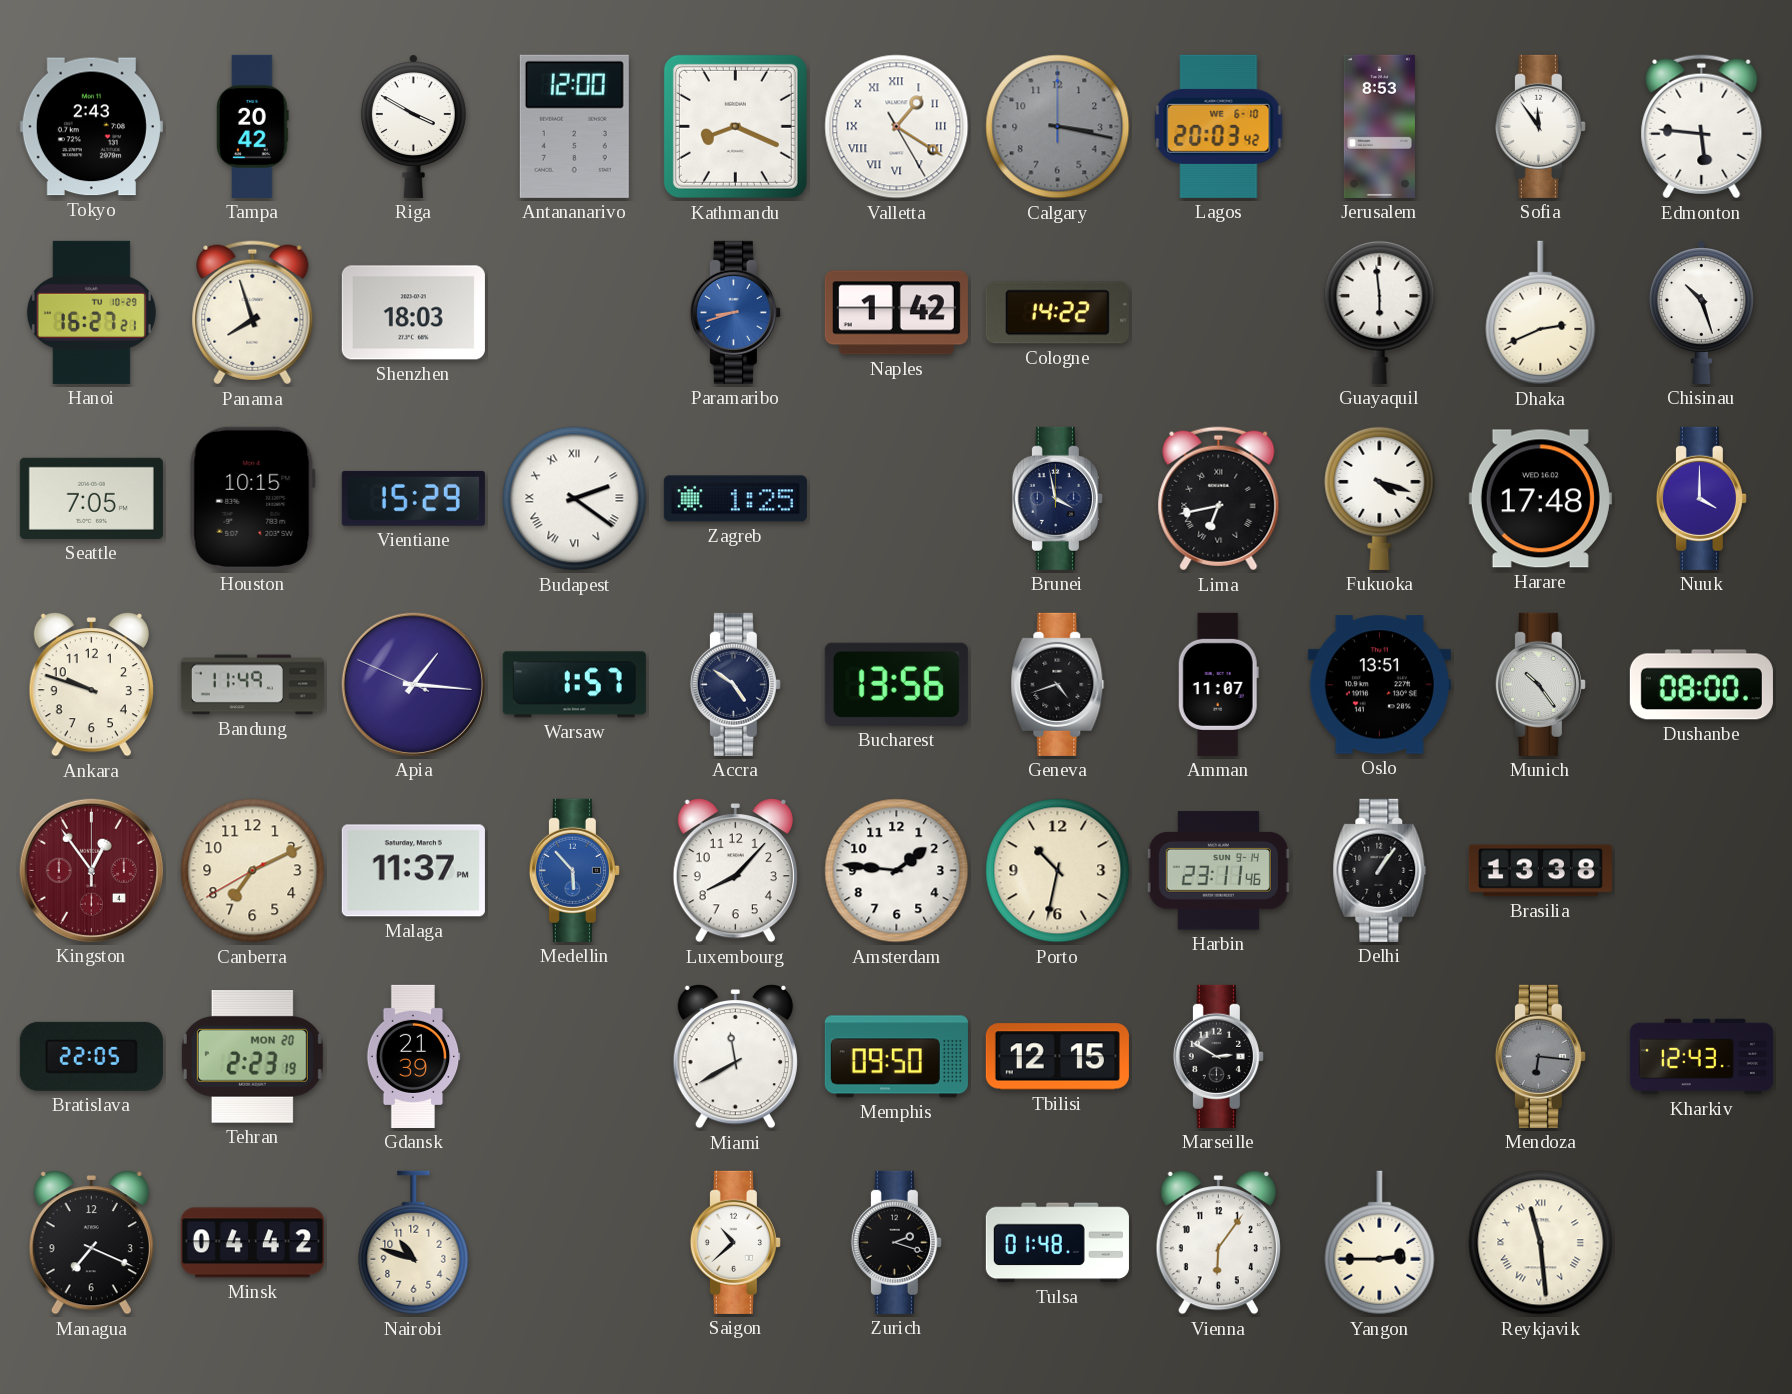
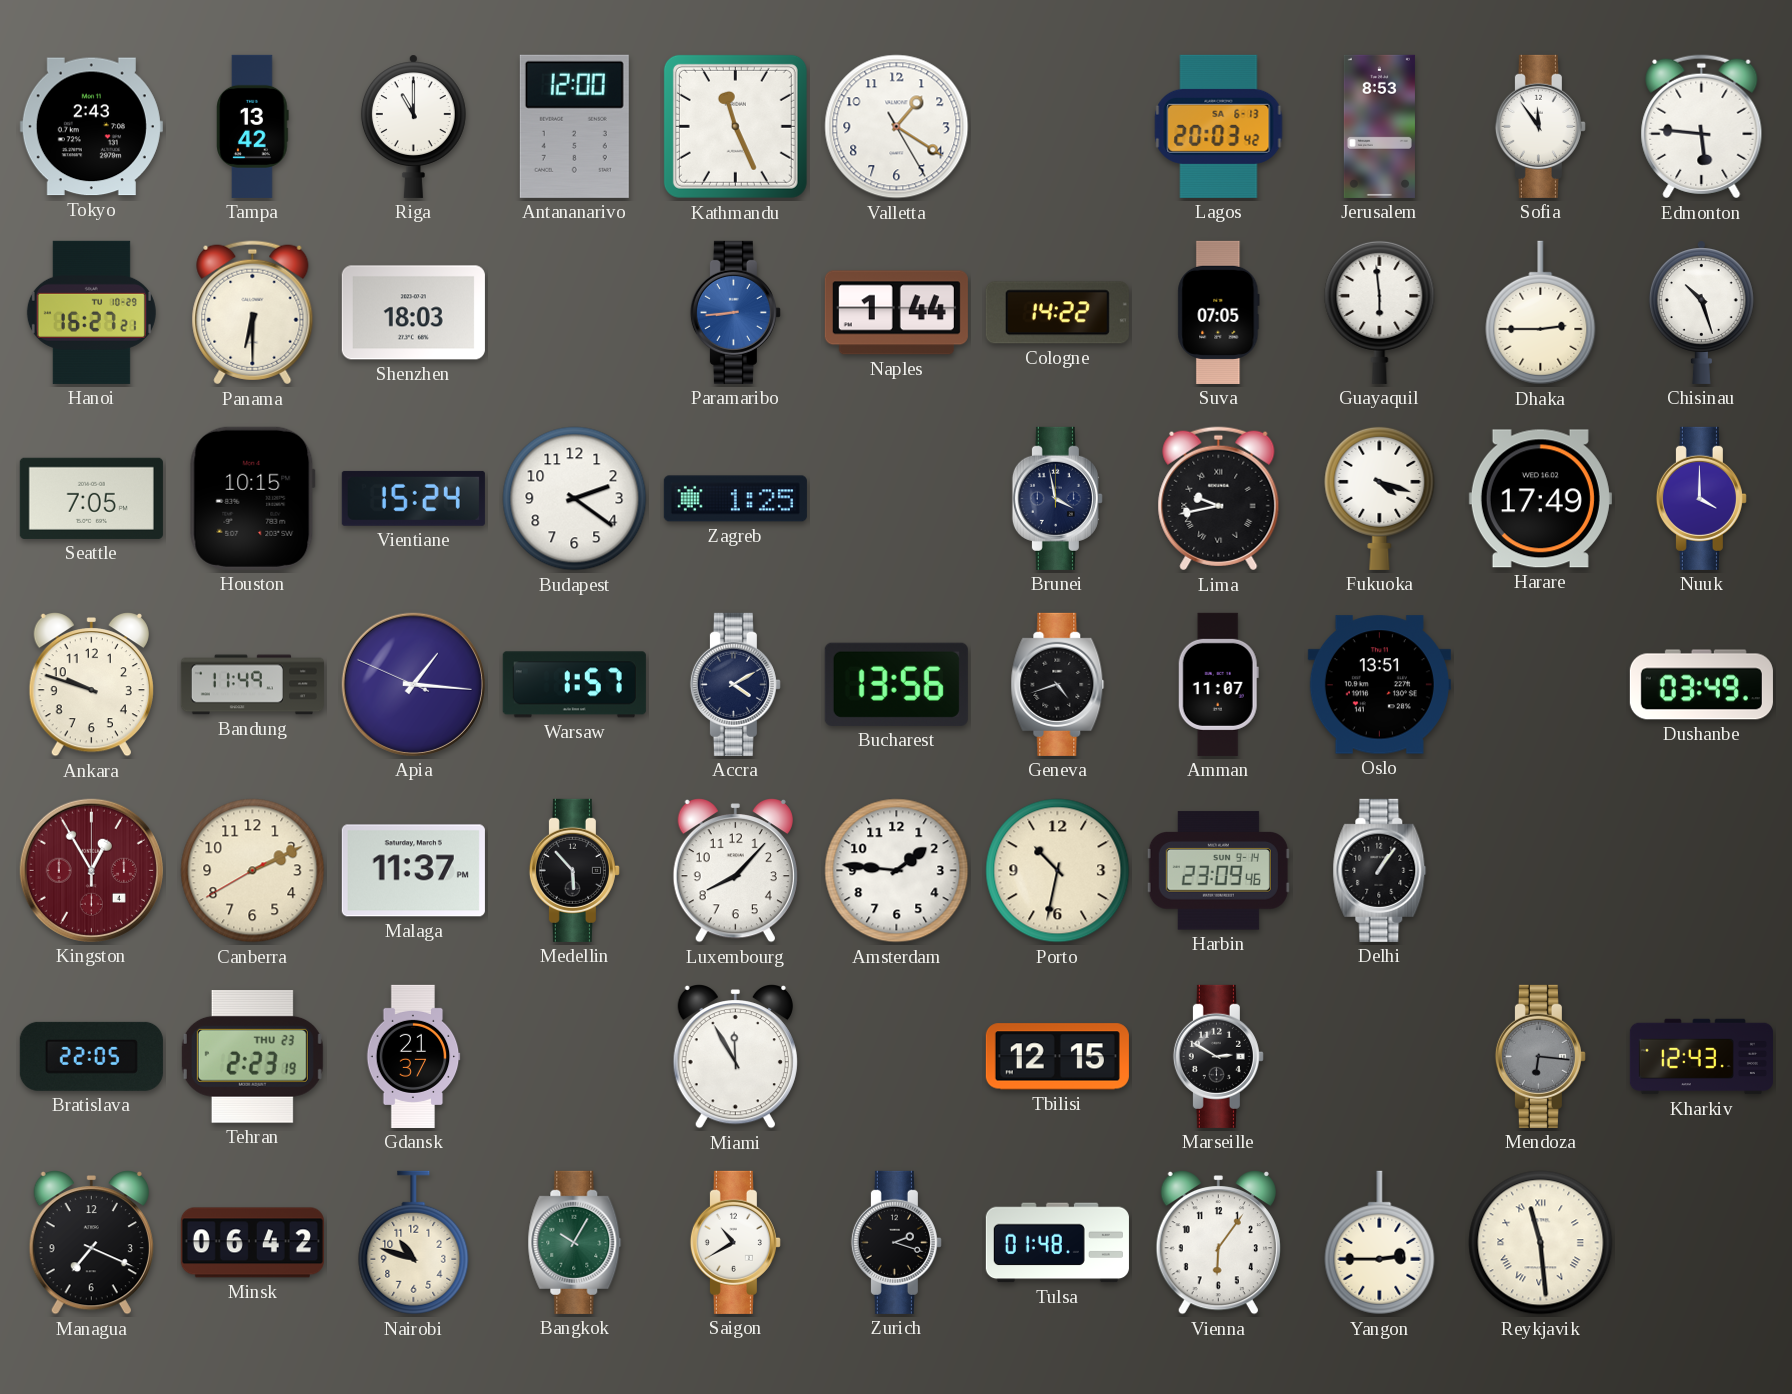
Tampa: 20:42 -> 13:42 (253, 126)
Riga: 3:50 -> 11:00 (413, 126)
Kathmandu: 8:19 -> 11:26 (735, 126)
Valletta numerals: Roman -> Arabic (897, 127)
Calgary: 3:17 -> none (1058, 127)
Lagos date: WE 6-10 -> SA 6-13 (1219, 126)
Panama: 7:57 -> 6:30 (253, 313)
Paramaribo: 8:42 -> 8:44 (735, 312)
Naples: 1:42 -> 1:44 (896, 313)
Suva: none -> 07:05 (1219, 312)
Dhaka: 2:41 -> 2:45 (1541, 313)
Vientiane: 15:29 -> 15:24 (413, 498)
Budapest numerals: Roman -> Arabic (575, 499)
Lima: 6:43 -> 9:43 (1219, 499)
Harare: 17:48 -> 17:49 (1540, 499)
Accra: 4:51 -> 4:10 (735, 684)
Munich: 10:24 -> none (1540, 684)
Dushanbe: 08:00 -> 03:49 (1701, 685)
Kingston: 12:54 -> 12:55 (91, 870)
Canberra: 7:10 -> 2:10 (253, 871)
Medellin dial: blue -> black (574, 870)
Harbin: 23:11 -> 23:09 (1218, 871)
Brasilia: 13:38 -> none (1540, 871)
Tehran date: MON 20 -> THU 23 (252, 1057)
Gdansk: 21:39 -> 21:37 (413, 1056)
Miami: 11:40 -> 11:55 (735, 1057)
Memphis: 09:50 -> none (896, 1057)
Minsk: 04:42 -> 06:42 (252, 1243)
Bangkok: none -> 10:05 (575, 1242)
Saigon: 10:38 -> 10:40 (735, 1242)
